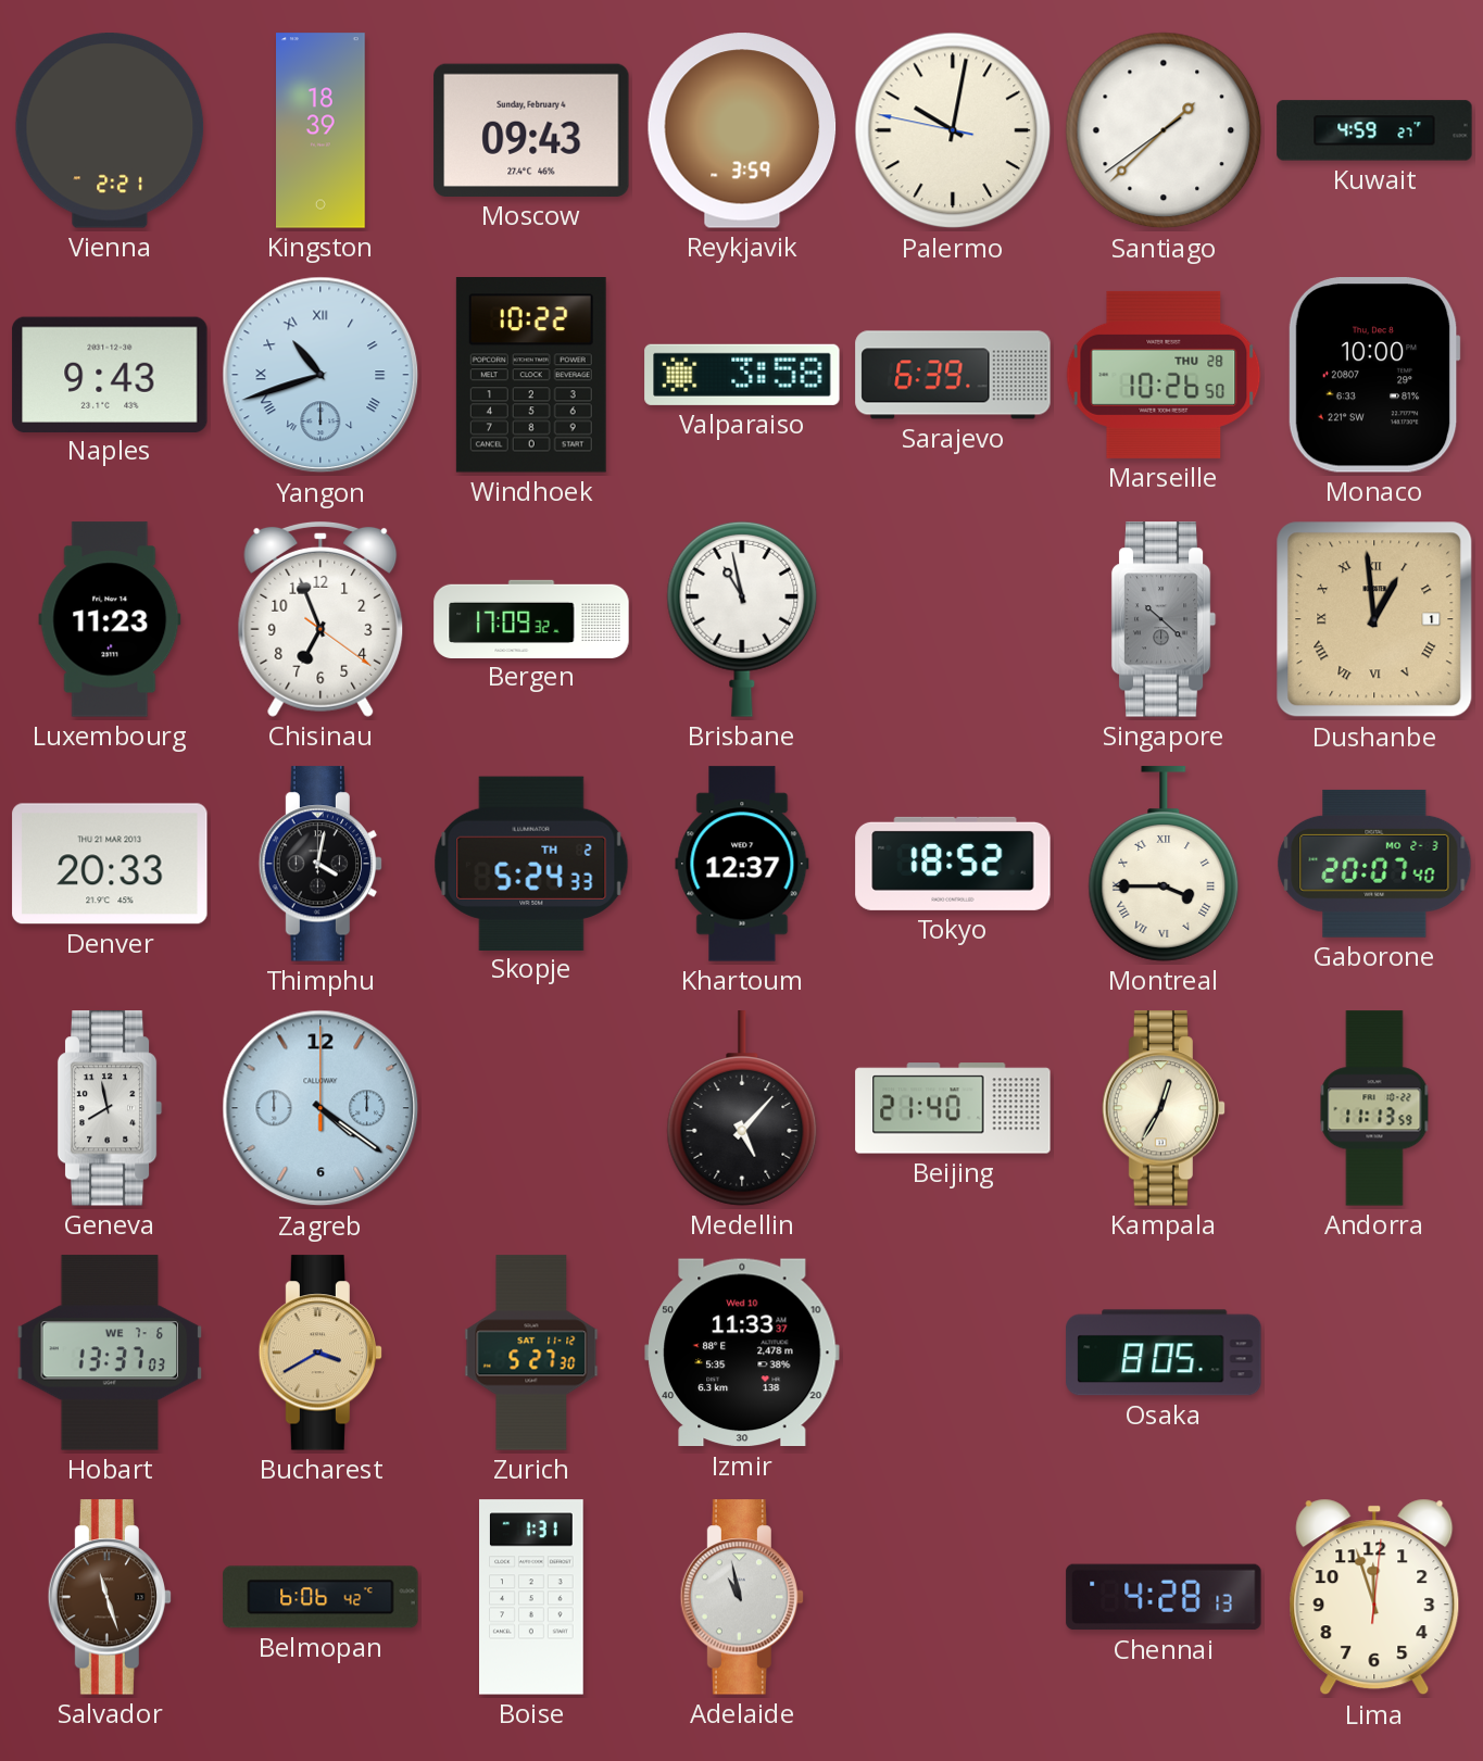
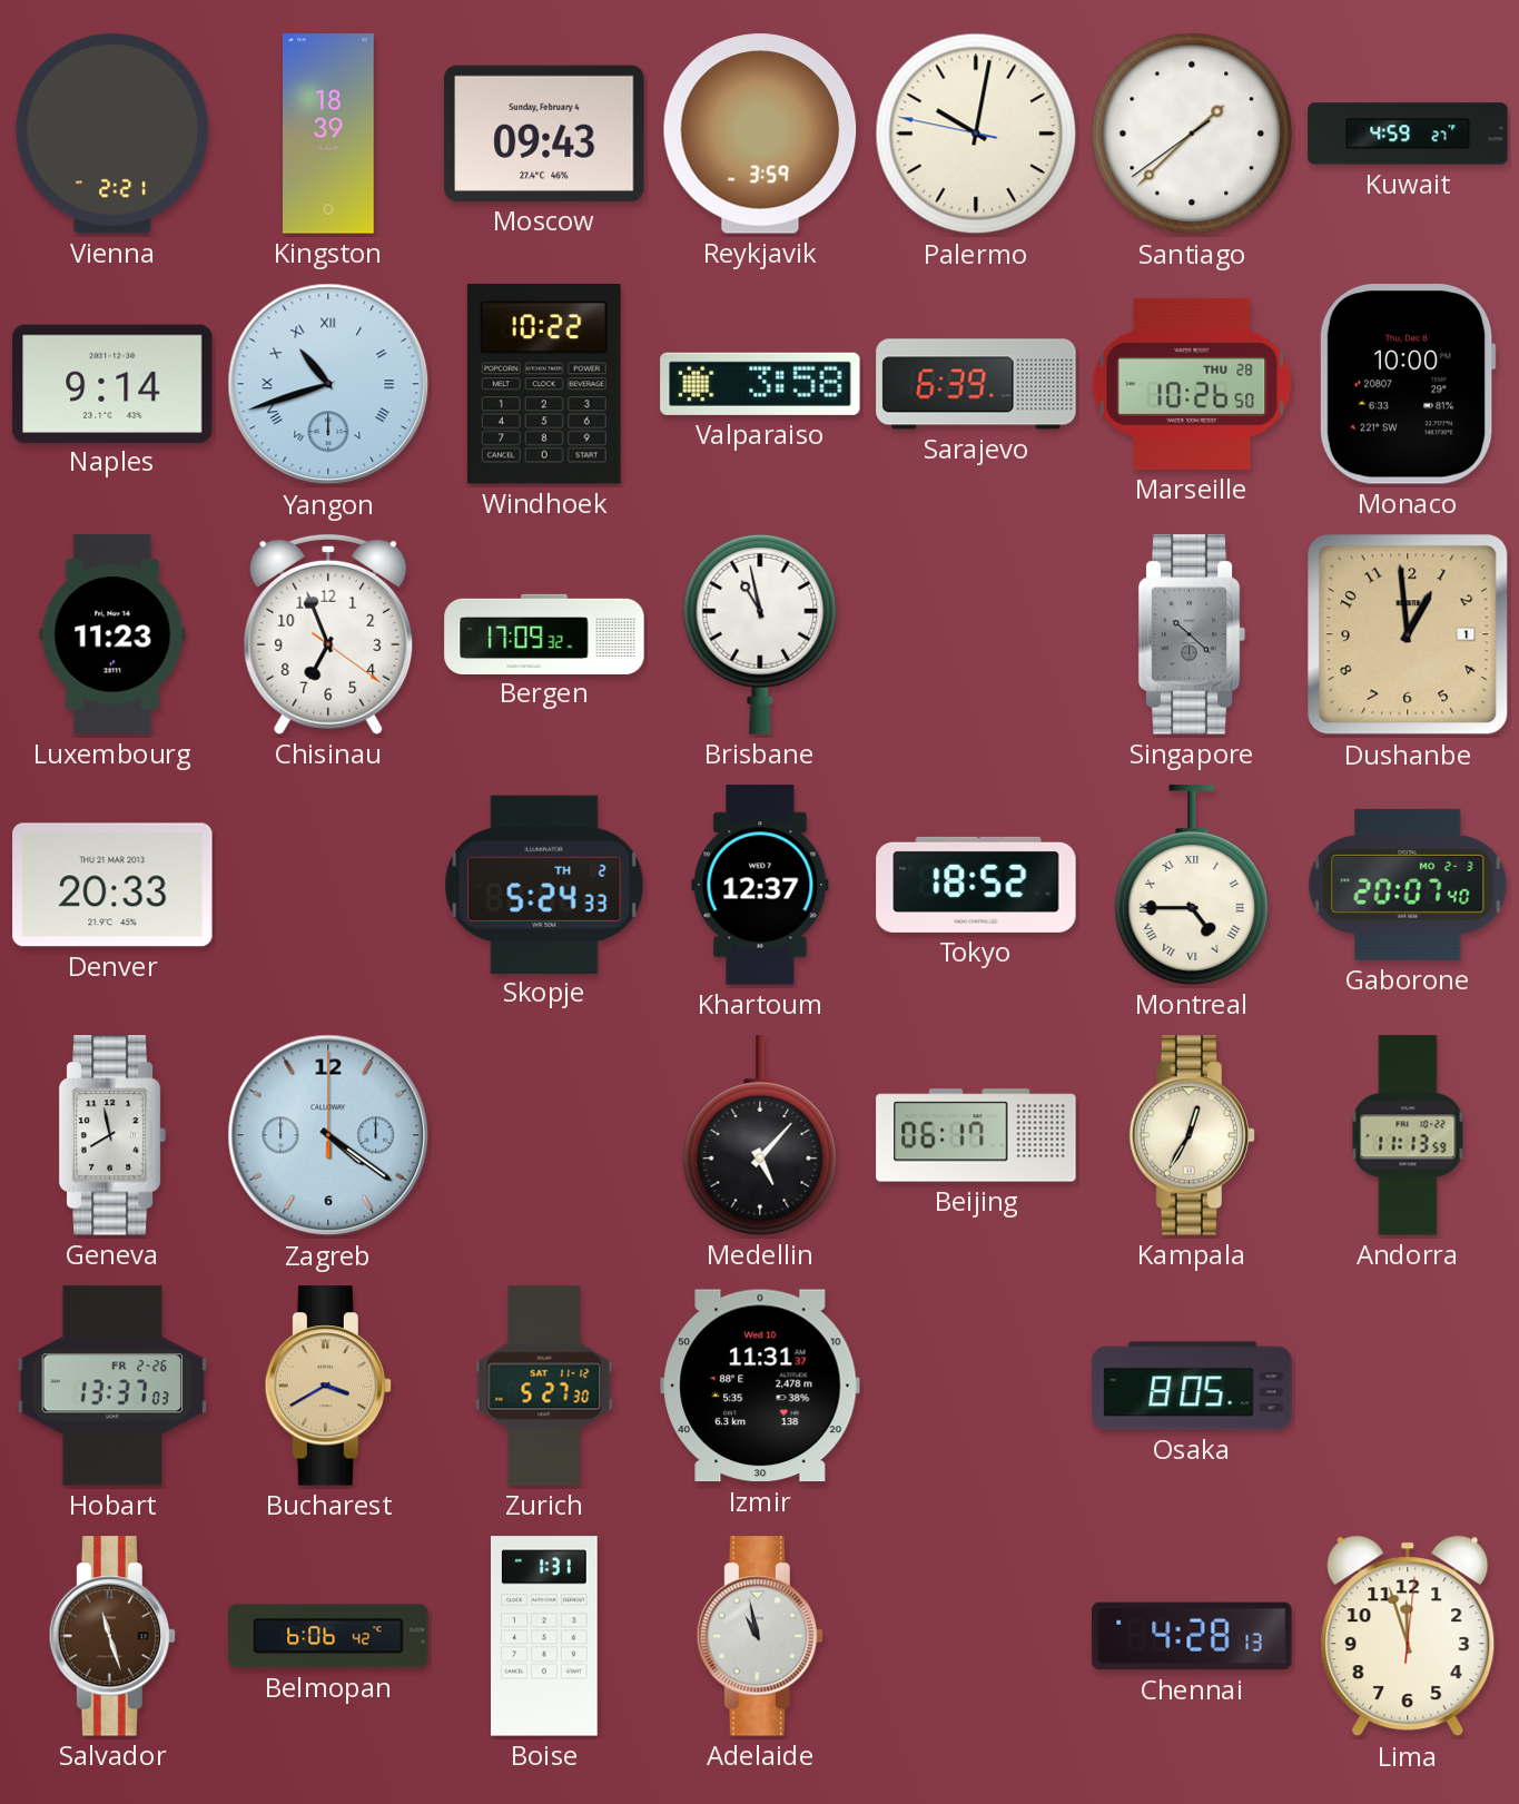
Naples: 9:43 -> 9:14 (112, 383)
Dushanbe numerals: Roman -> Arabic (1408, 634)
Thimphu: 4:02 -> none (321, 864)
Montreal: 3:45 -> 4:45 (1192, 885)
Beijing: 21:40 -> 06:17 (976, 1135)
Hobart date: WE 7-6 -> FR 2-26 (112, 1386)
Izmir: 11:33 -> 11:31 (760, 1386)
